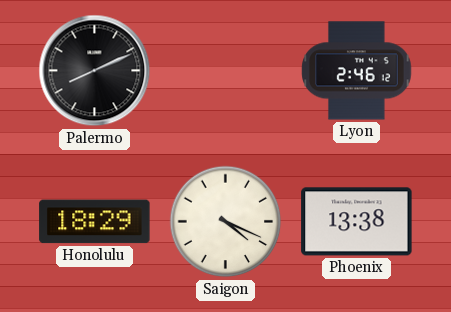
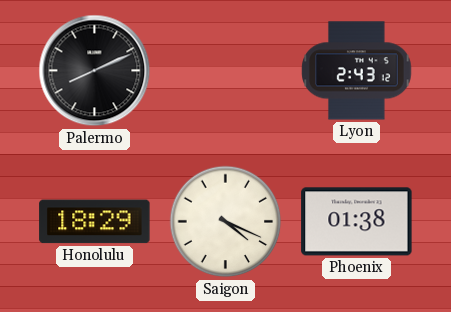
Lyon: 2:46 -> 2:43 (357, 71)
Phoenix: 13:38 -> 01:38 (357, 222)
